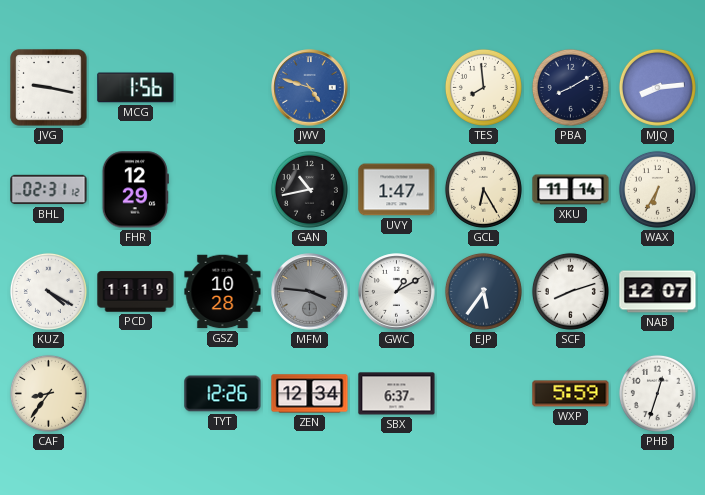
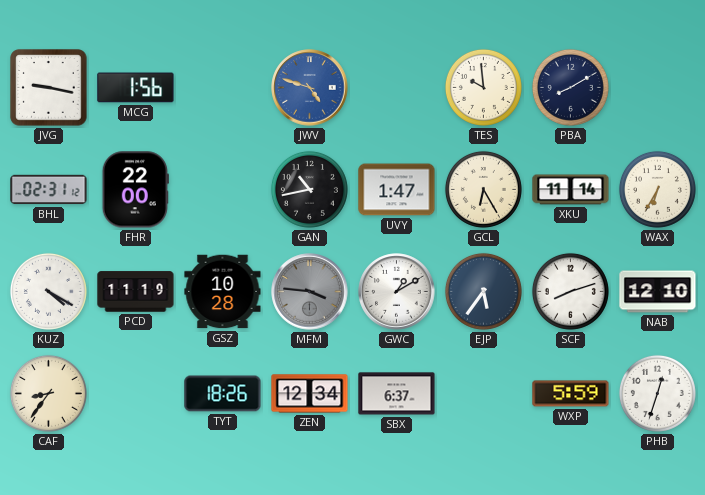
TES: 7:59 -> 9:59 (483, 87)
MJQ: 8:14 -> none (657, 87)
FHR: 12:29 -> 22:00 (135, 190)
NAB: 12:07 -> 12:10 (658, 292)
TYT: 12:26 -> 18:26 (223, 394)
